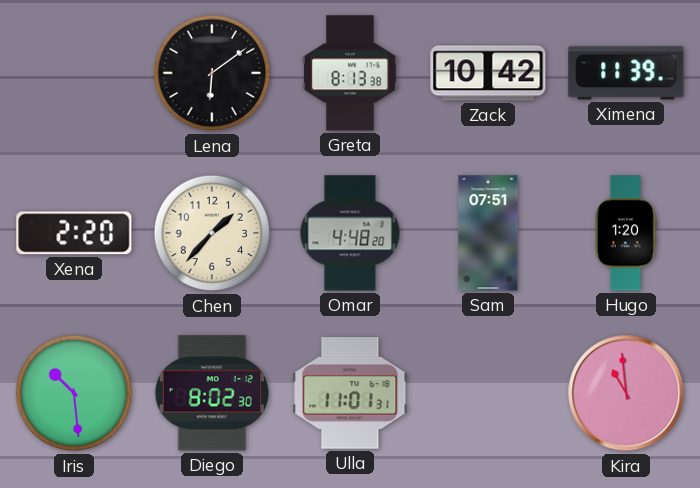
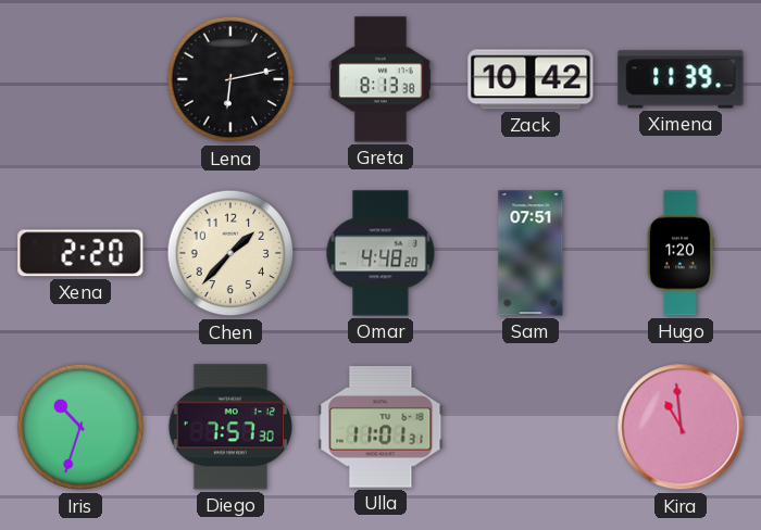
Lena: 6:09 -> 6:13 (230, 79)
Iris: 10:29 -> 10:33 (80, 427)
Diego: 8:02 -> 7:57 (230, 427)
